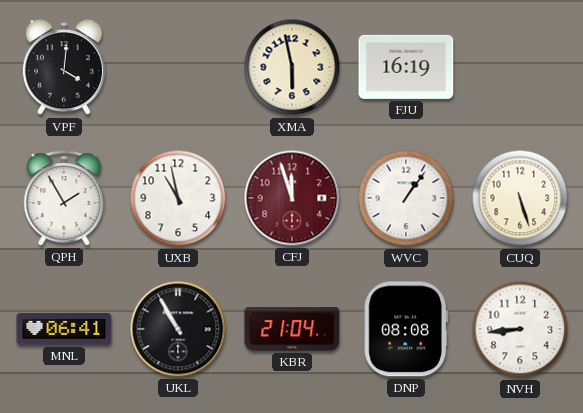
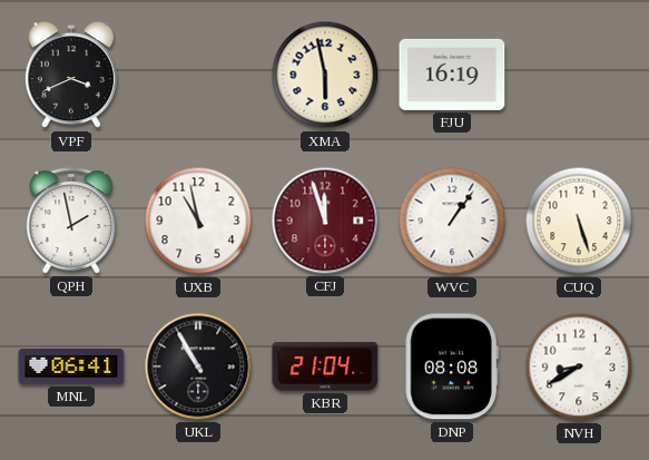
VPF: 4:01 -> 3:41 (71, 76)
QPH: 1:55 -> 1:58 (71, 221)
NVH: 8:44 -> 8:40 (579, 366)
